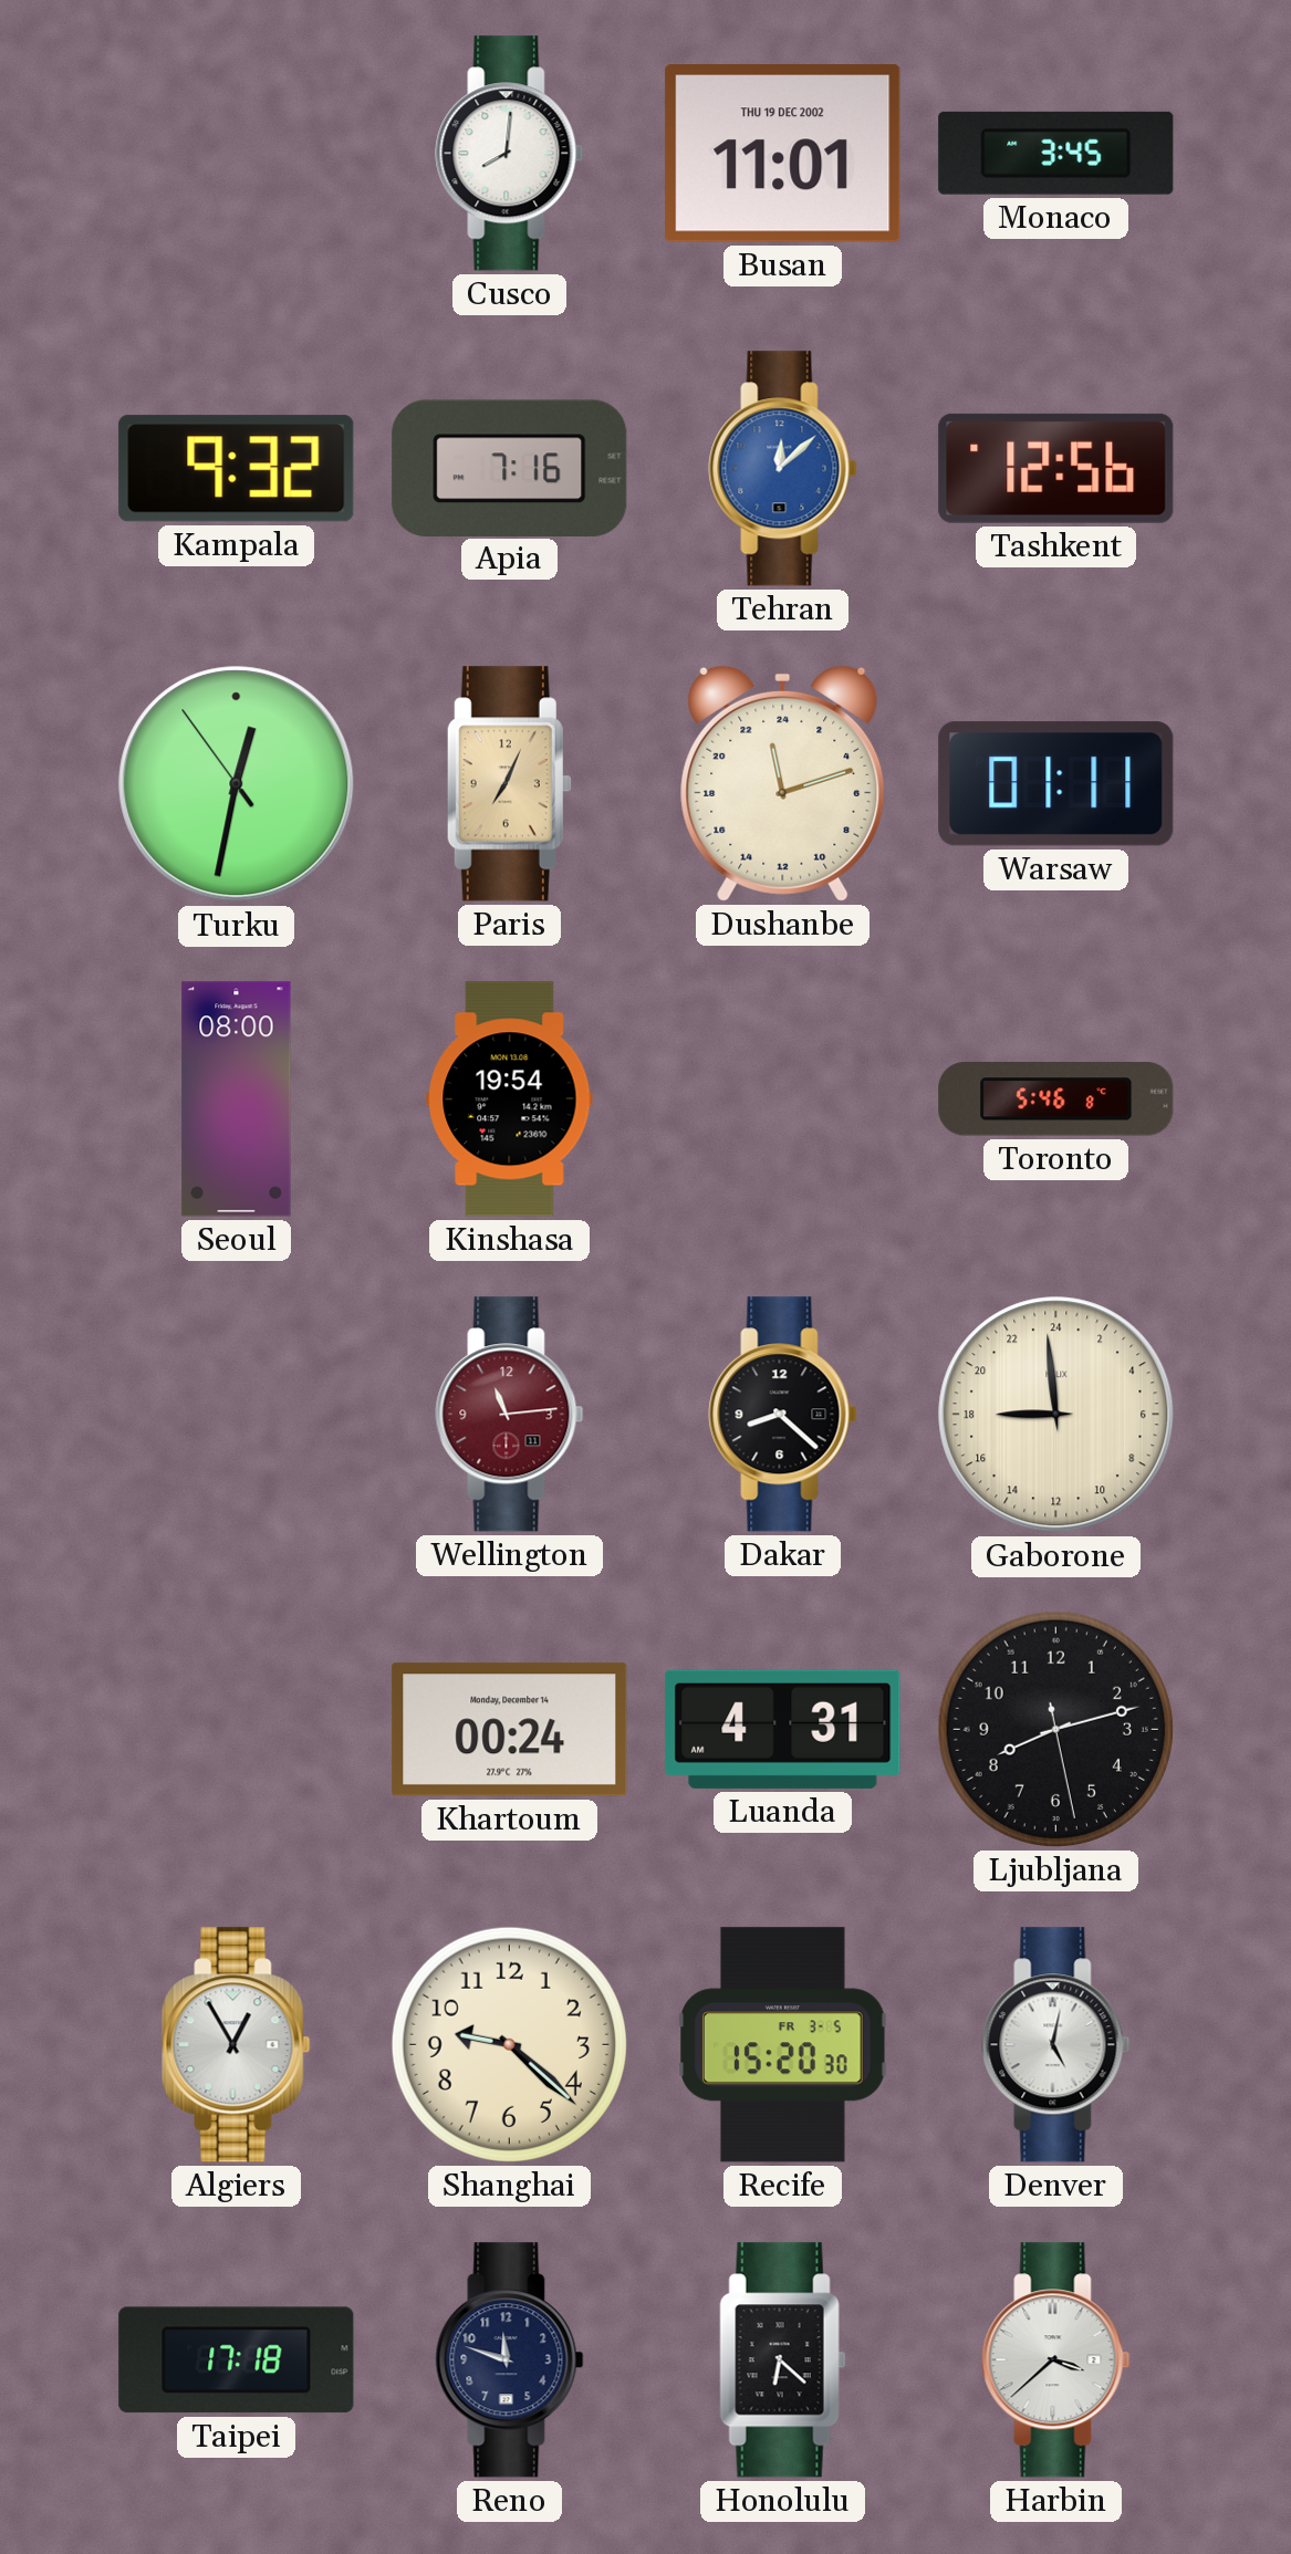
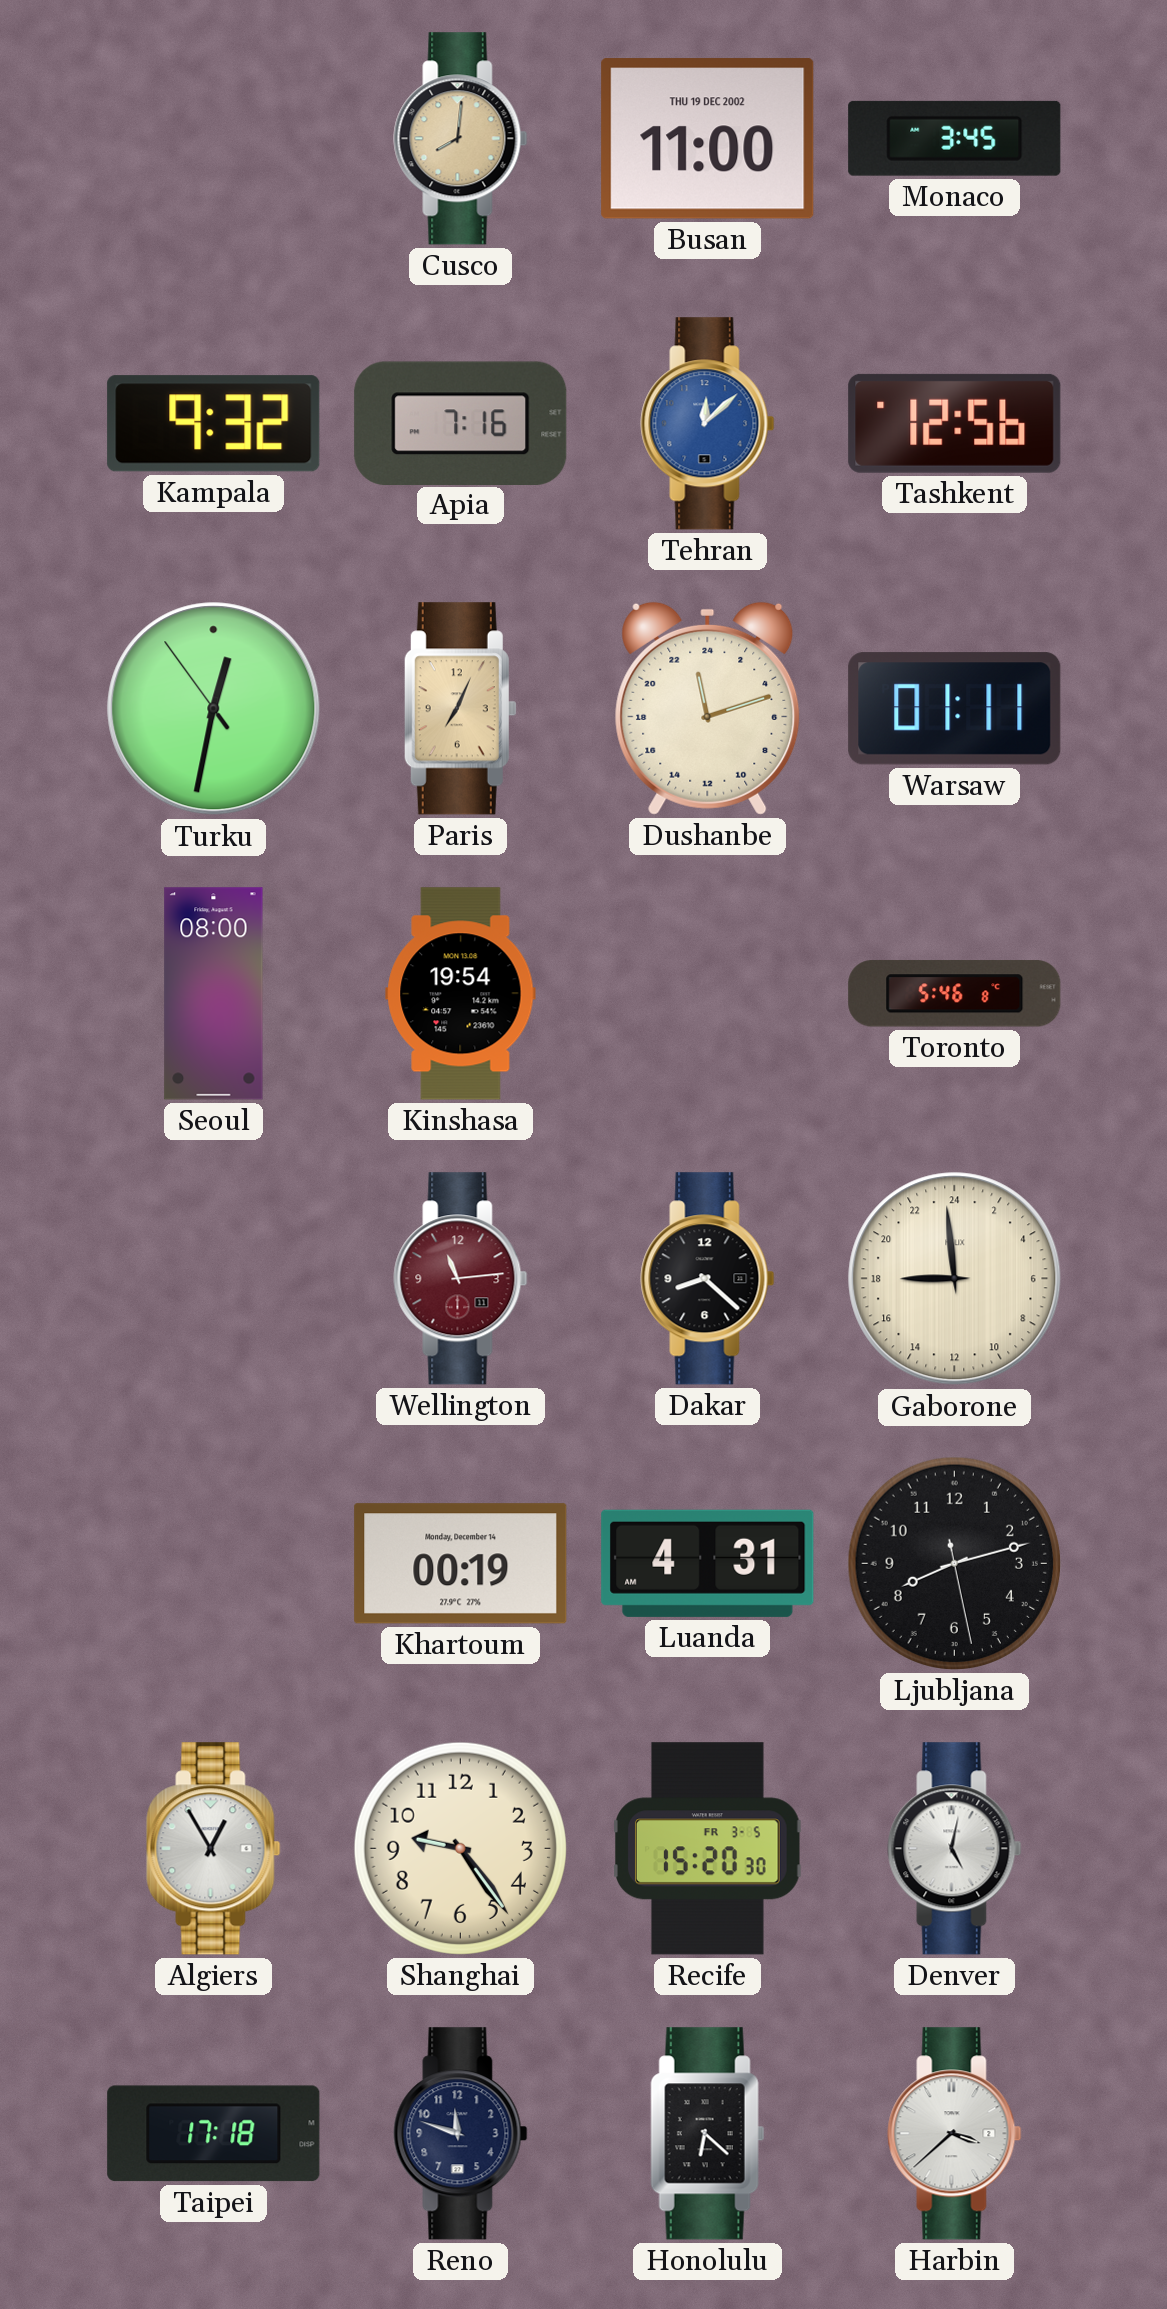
Cusco dial: white -> champagne (461, 139)
Busan: 11:01 -> 11:00 (708, 139)
Khartoum: 00:24 -> 00:19 (461, 1564)
Shanghai: 9:22 -> 9:24 (460, 1848)
